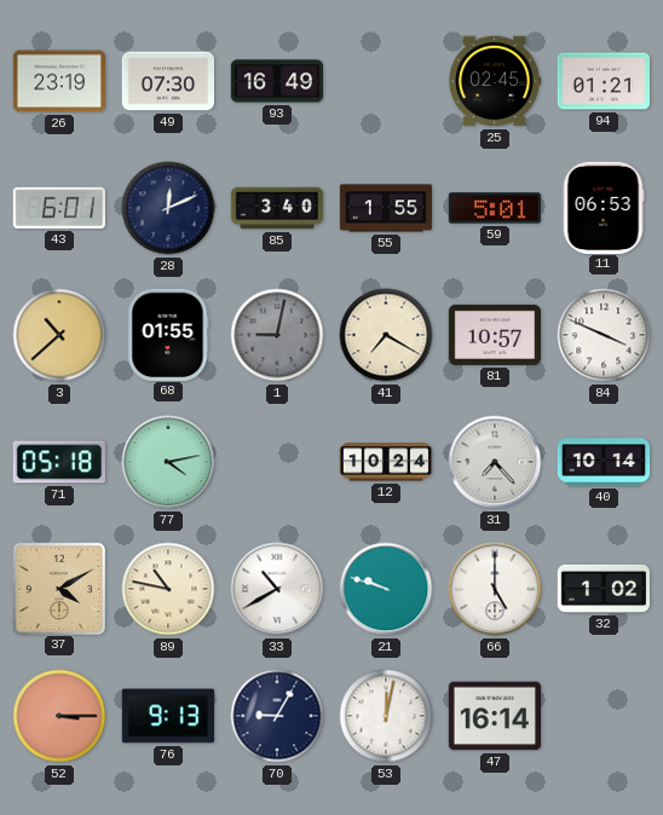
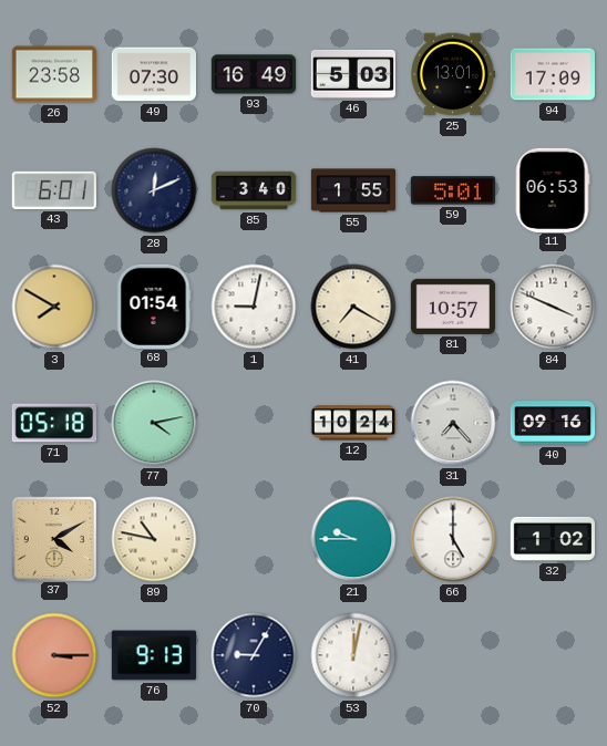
26: 23:19 -> 23:58 (53, 74)
46: none -> 5:03 (352, 74)
25: 02:45 -> 13:01 (452, 74)
94: 01:21 -> 17:09 (552, 74)
3: 10:38 -> 7:50 (54, 307)
68: 01:55 -> 01:54 (154, 305)
1 dial: grey -> white (254, 307)
40: 10:14 -> 09:16 (553, 423)
33: 10:40 -> none (277, 589)
21: 9:48 -> 9:45 (353, 539)
47: 16:14 -> none (494, 716)
